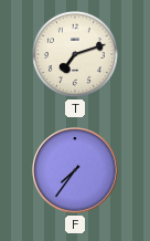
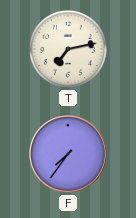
T: 7:12 -> 7:13 (68, 49)
